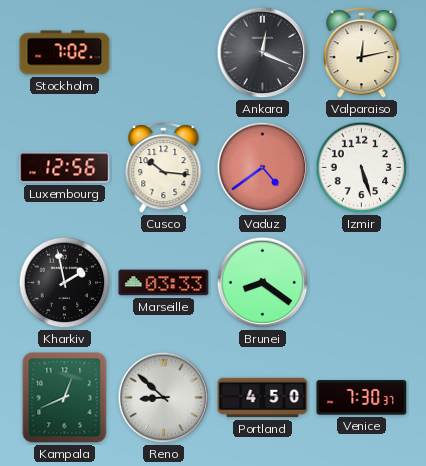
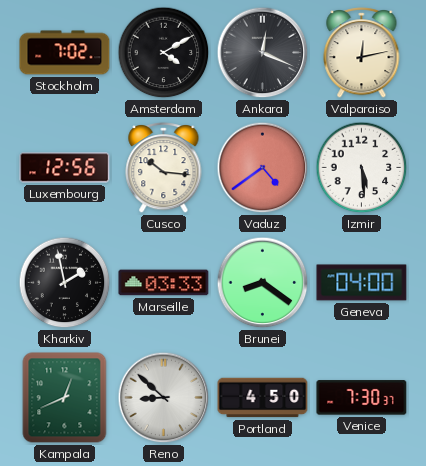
Amsterdam: none -> 4:10 (164, 53)
Izmir: 5:27 -> 5:29 (362, 168)
Geneva: none -> 04:00 (362, 283)
